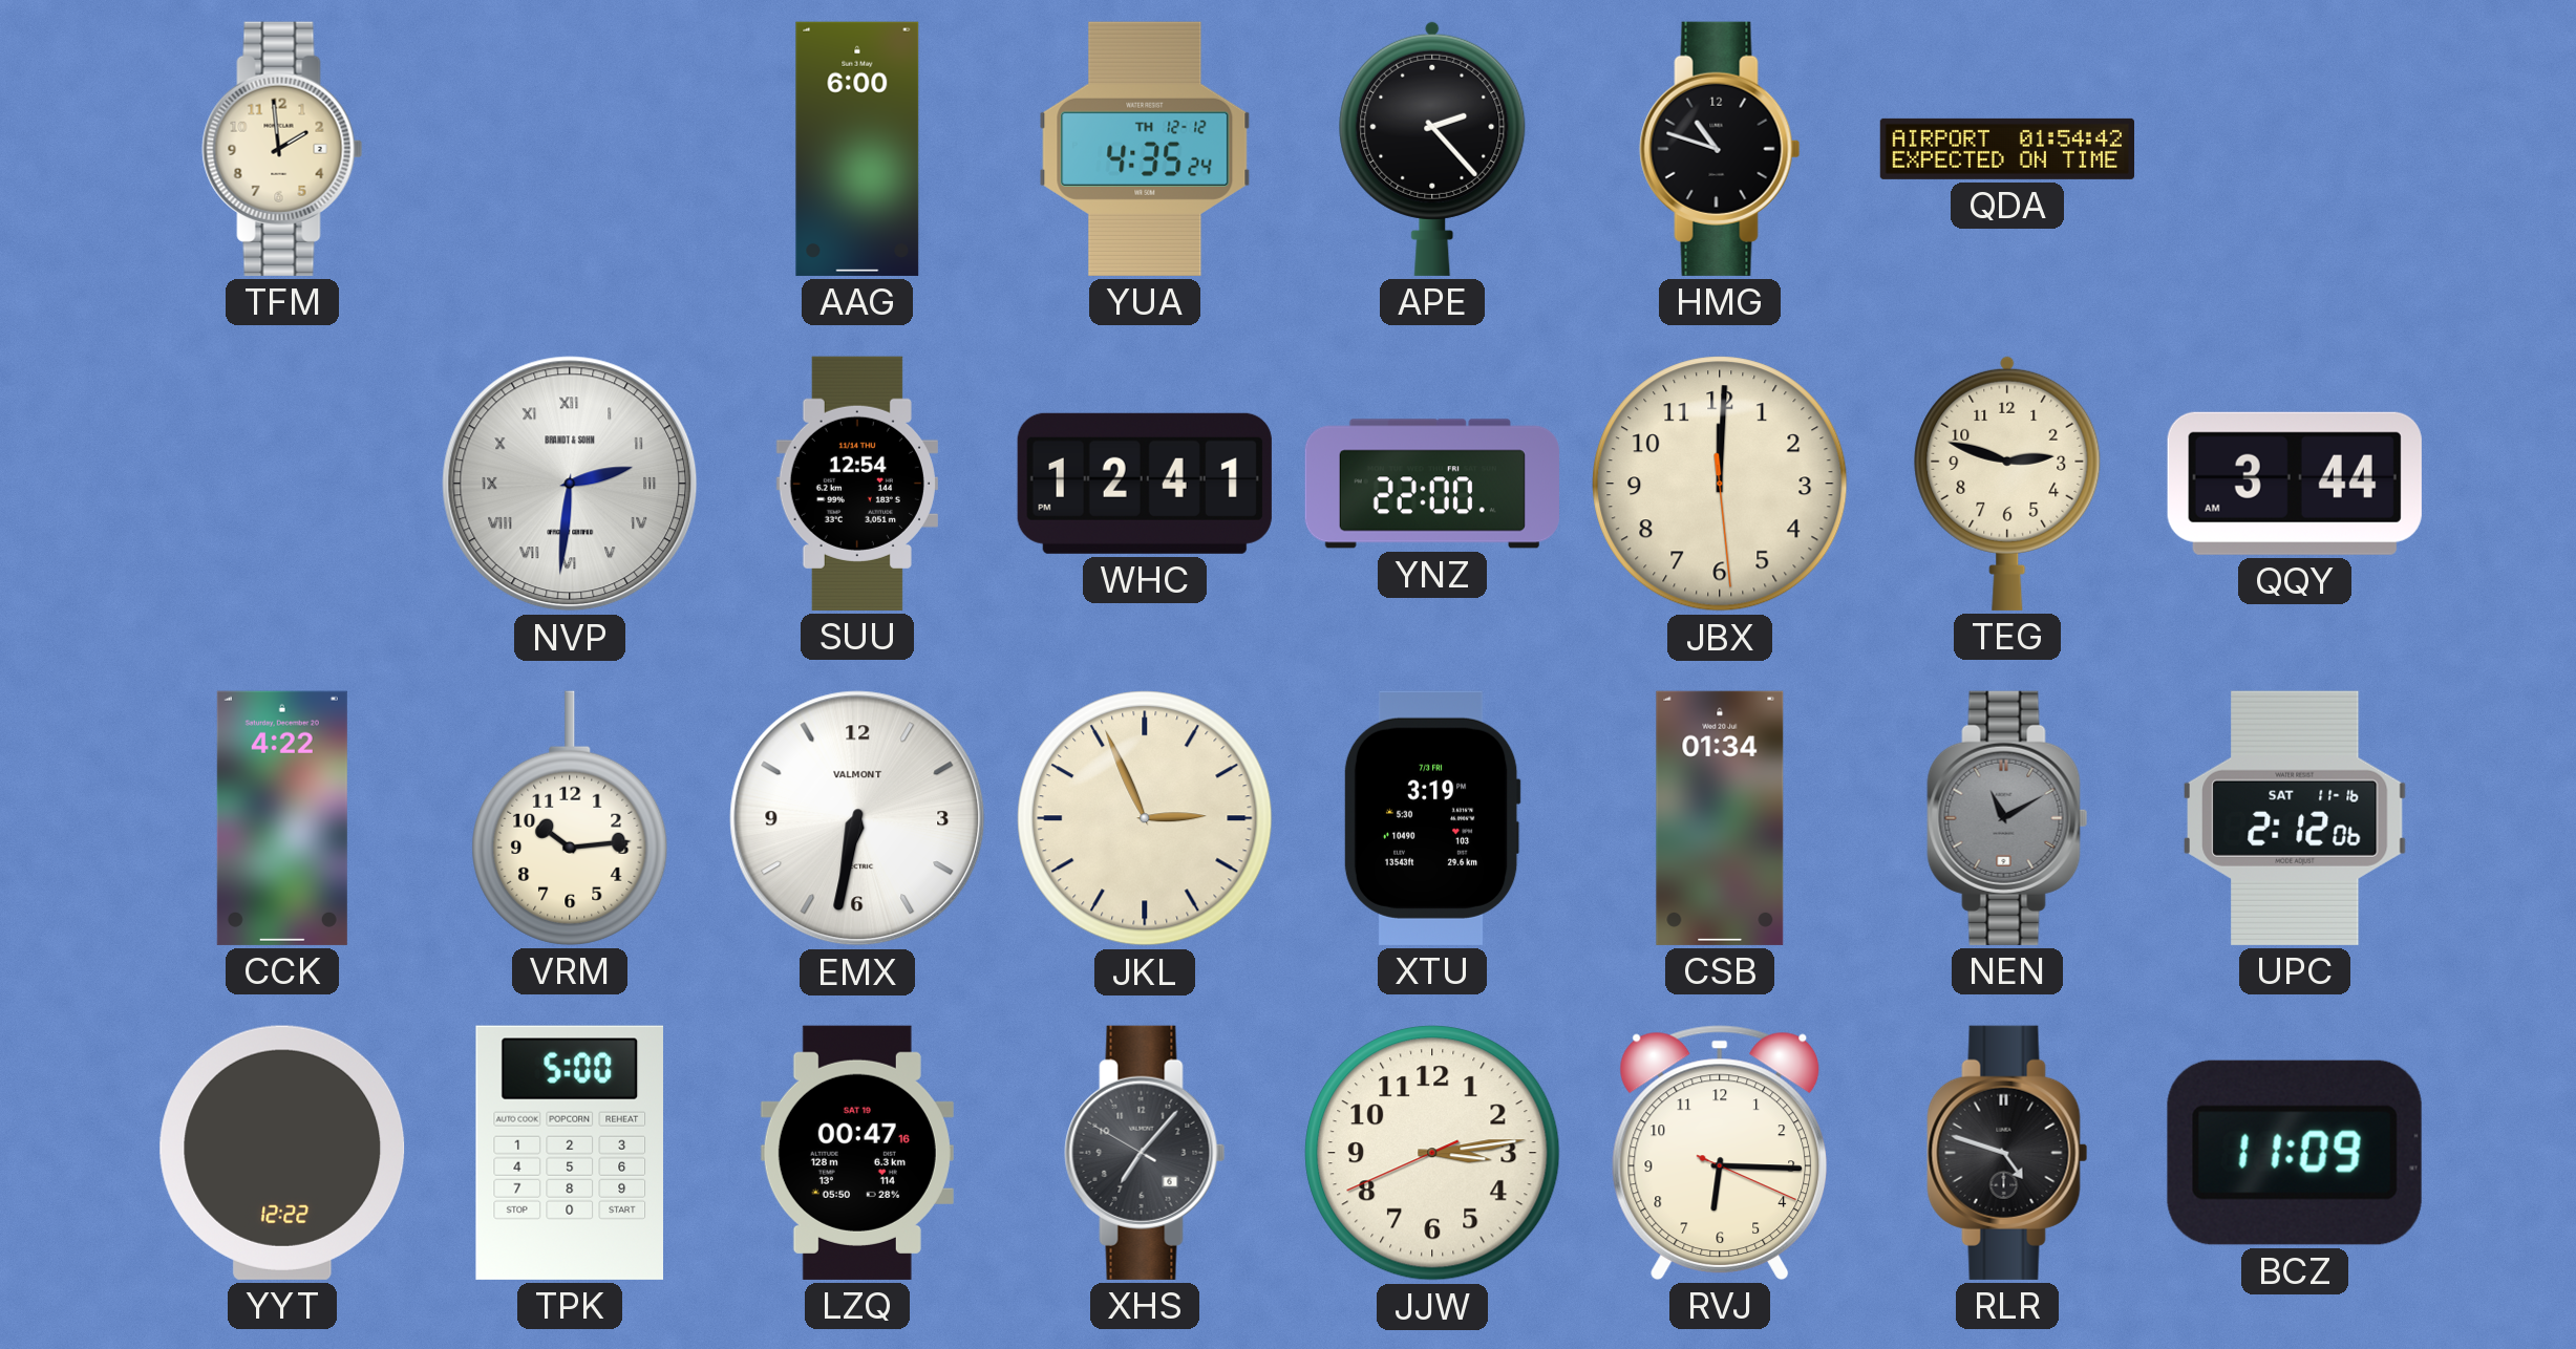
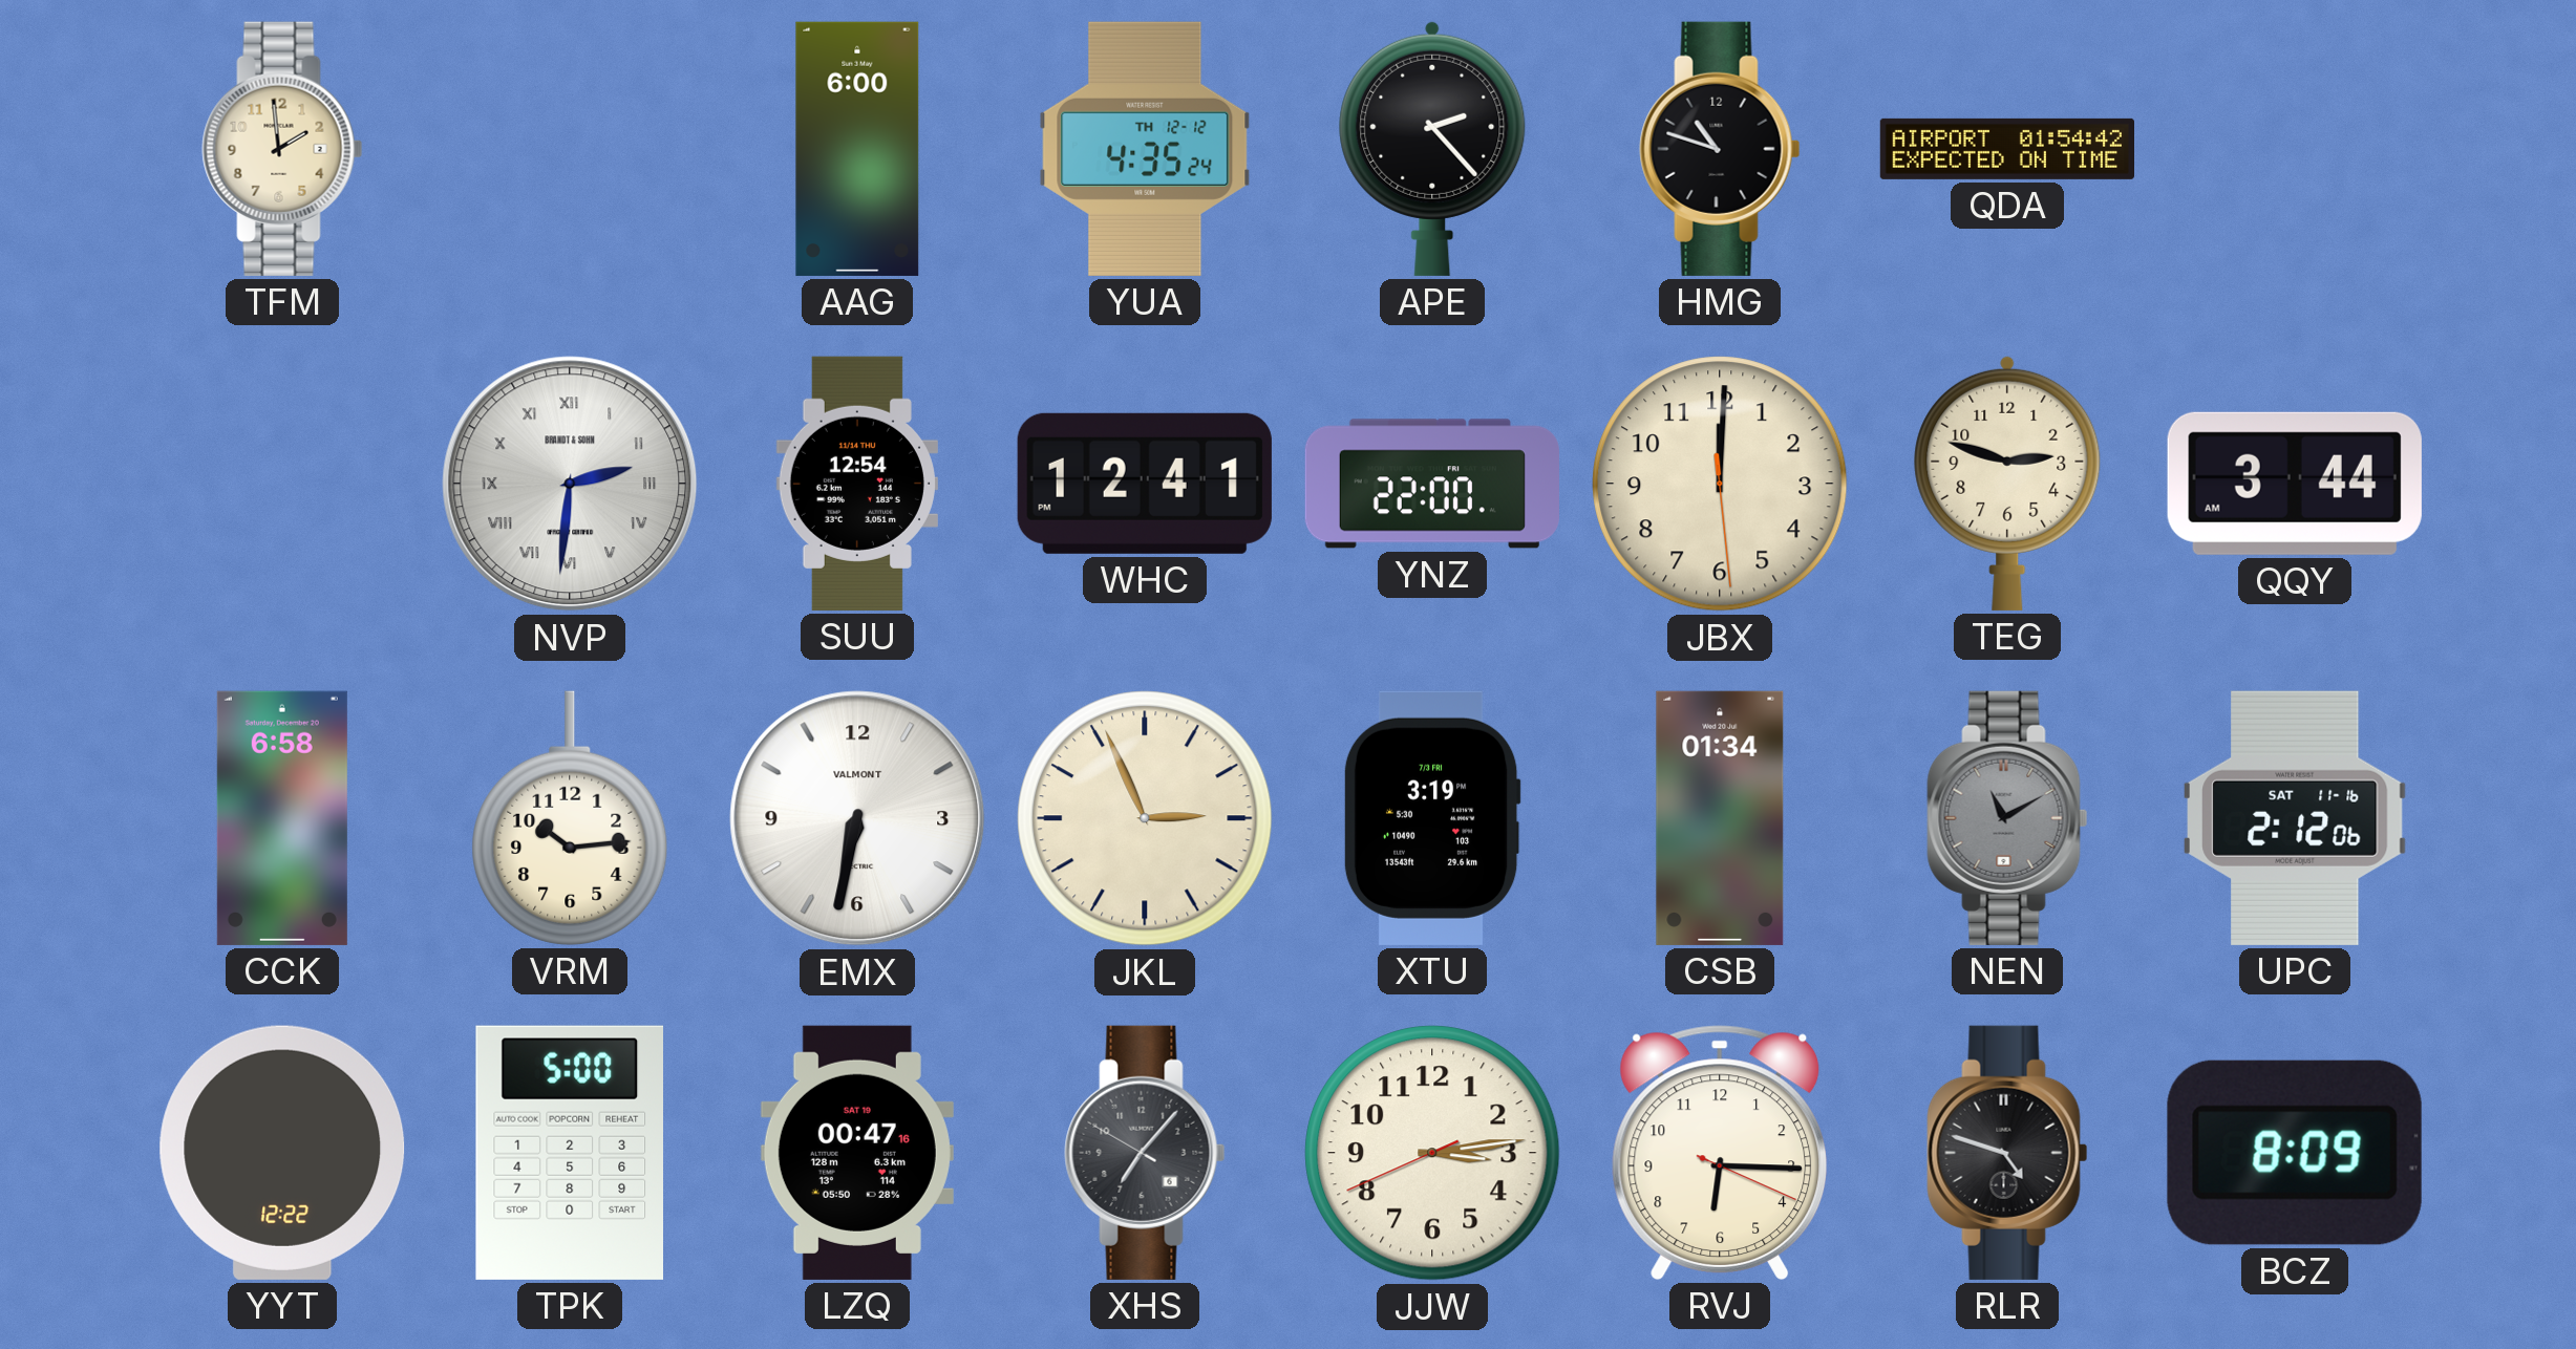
CCK: 4:22 -> 6:58 (282, 818)
BCZ: 11:09 -> 8:09 (2295, 1153)
